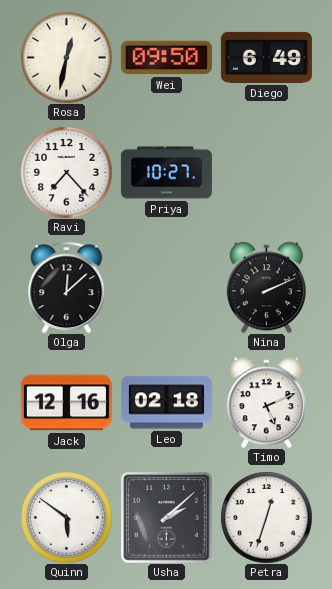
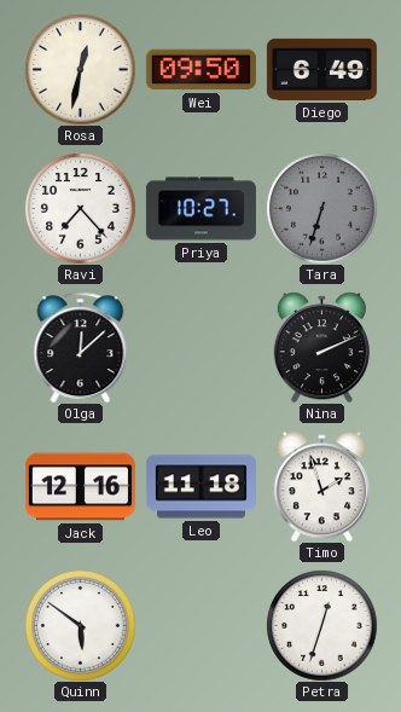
Tara: none -> 6:33 (321, 208)
Leo: 02:18 -> 11:18 (200, 487)
Timo: 5:11 -> 1:57 (321, 486)
Usha: 2:08 -> none (166, 517)
